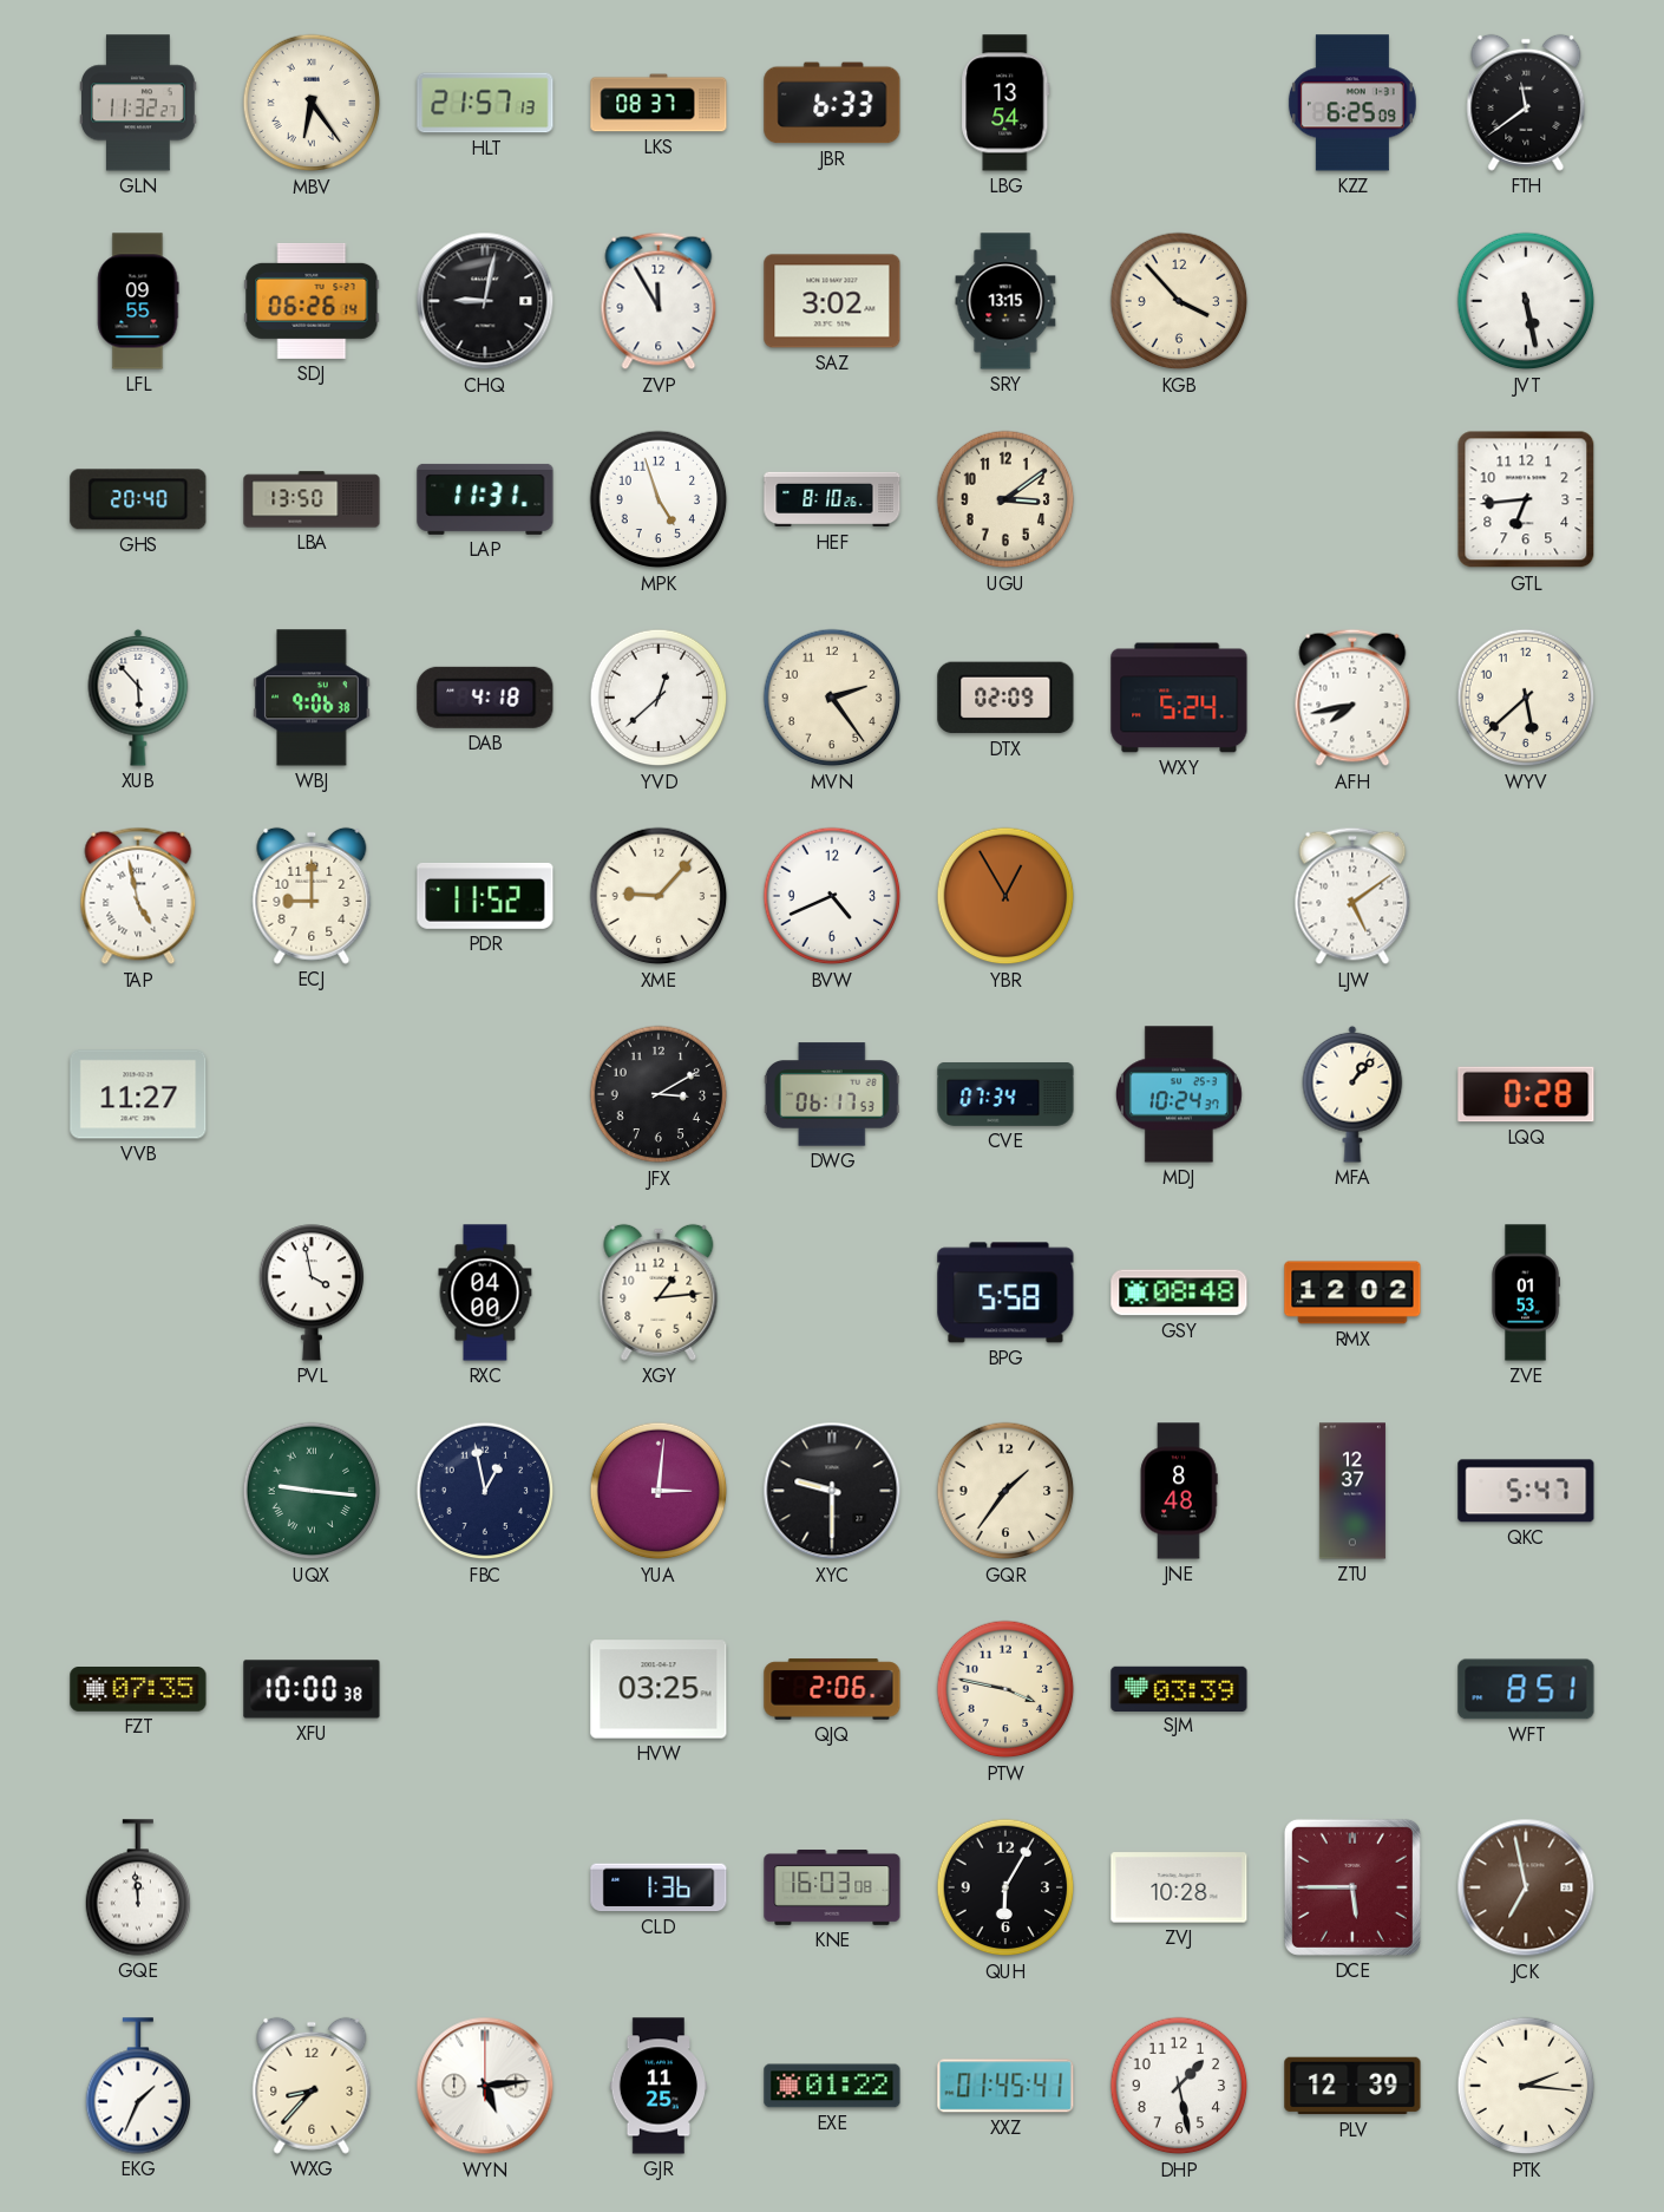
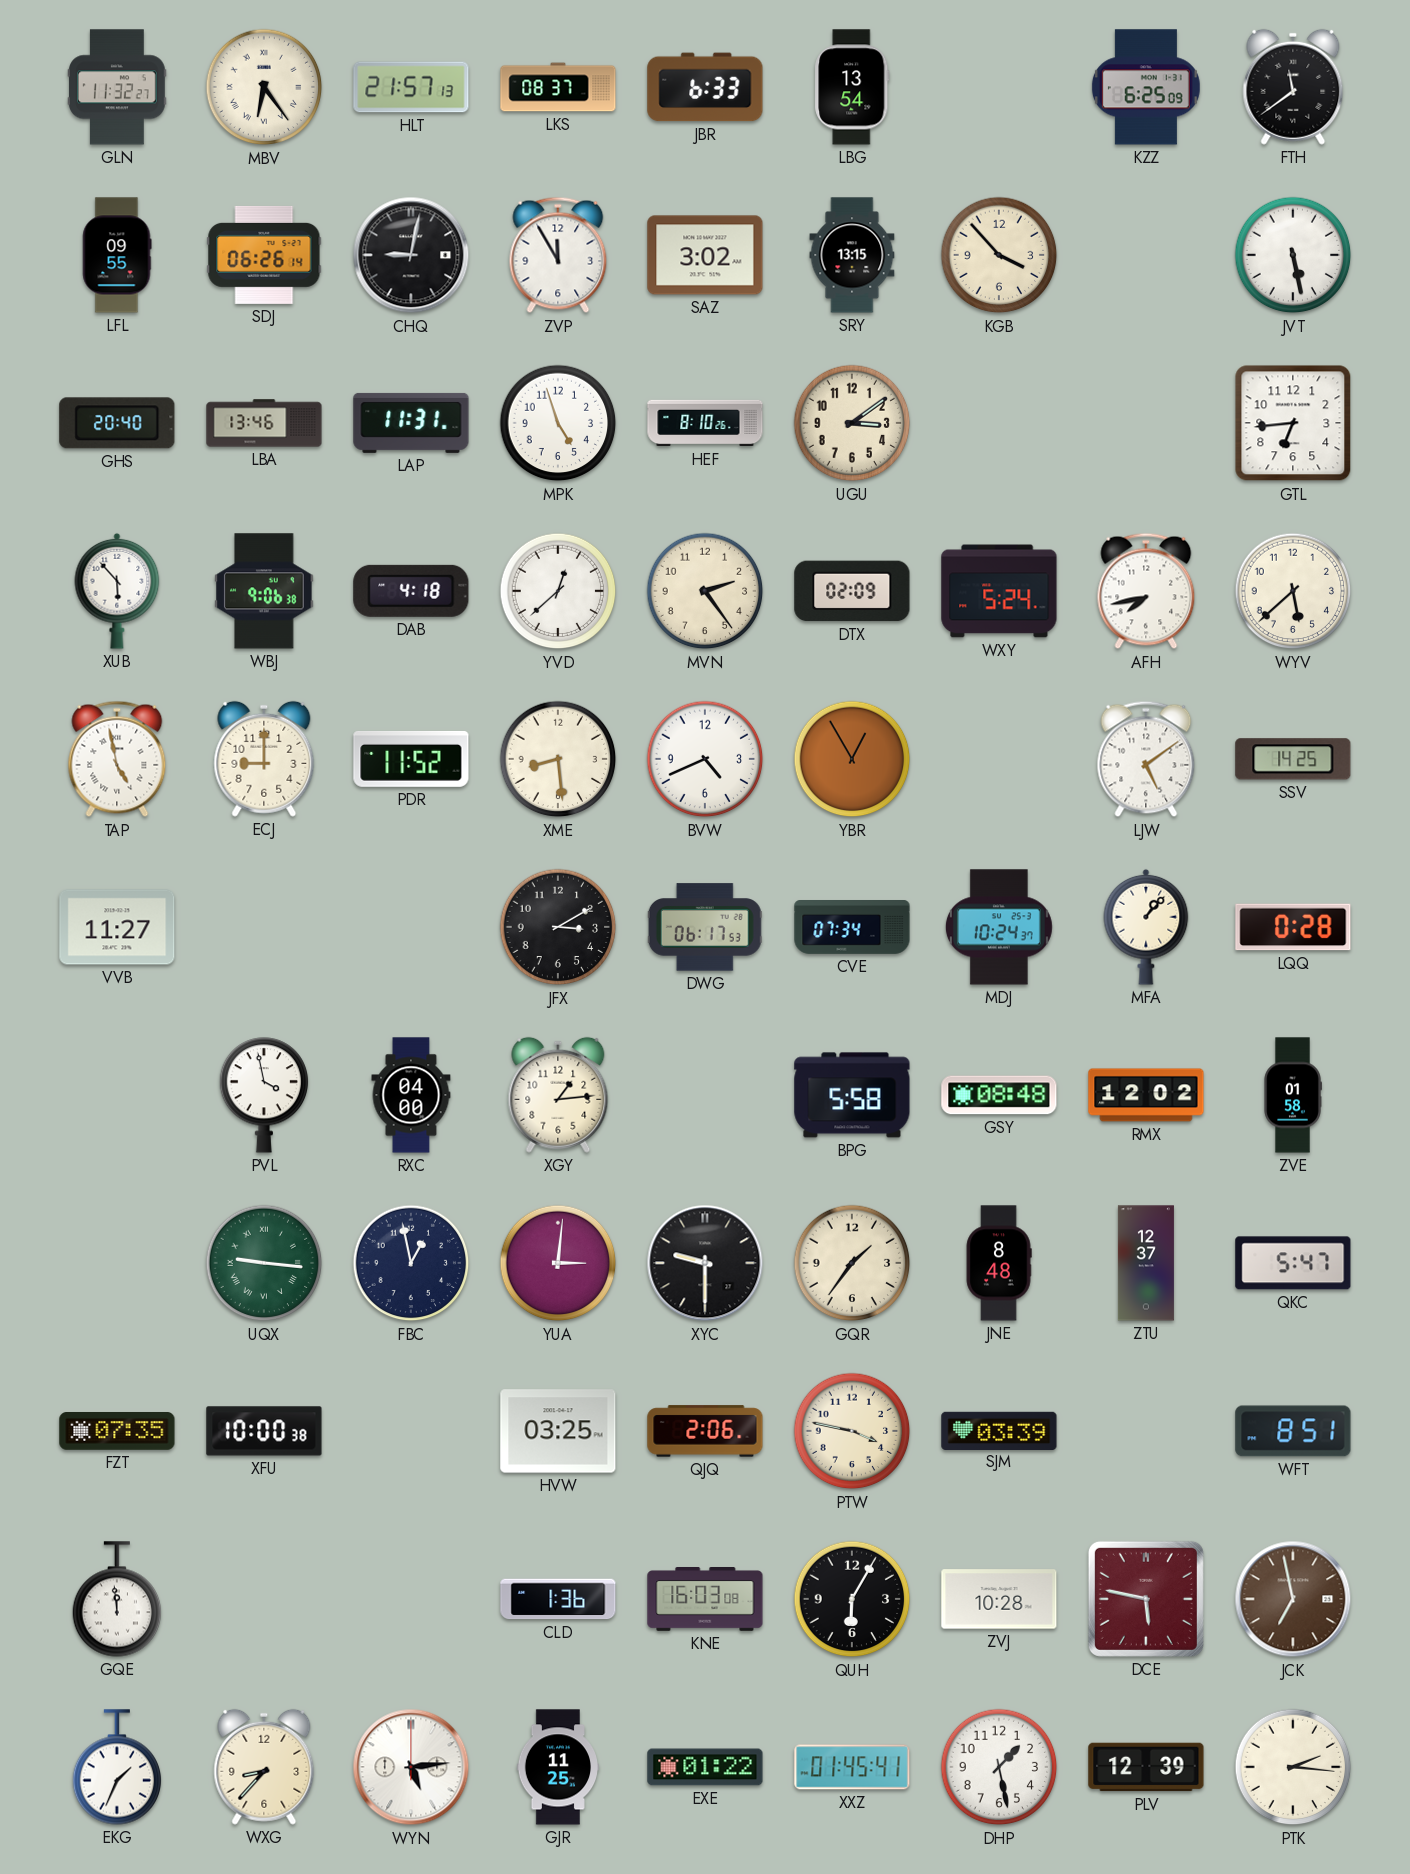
LBA: 13:50 -> 13:46 (264, 423)
XME: 9:07 -> 8:29 (558, 759)
SSV: none -> 14:25 (1293, 759)
ZVE: 01:53 -> 01:58 (1293, 1095)
DCE: 5:45 -> 5:47 (1146, 1599)
